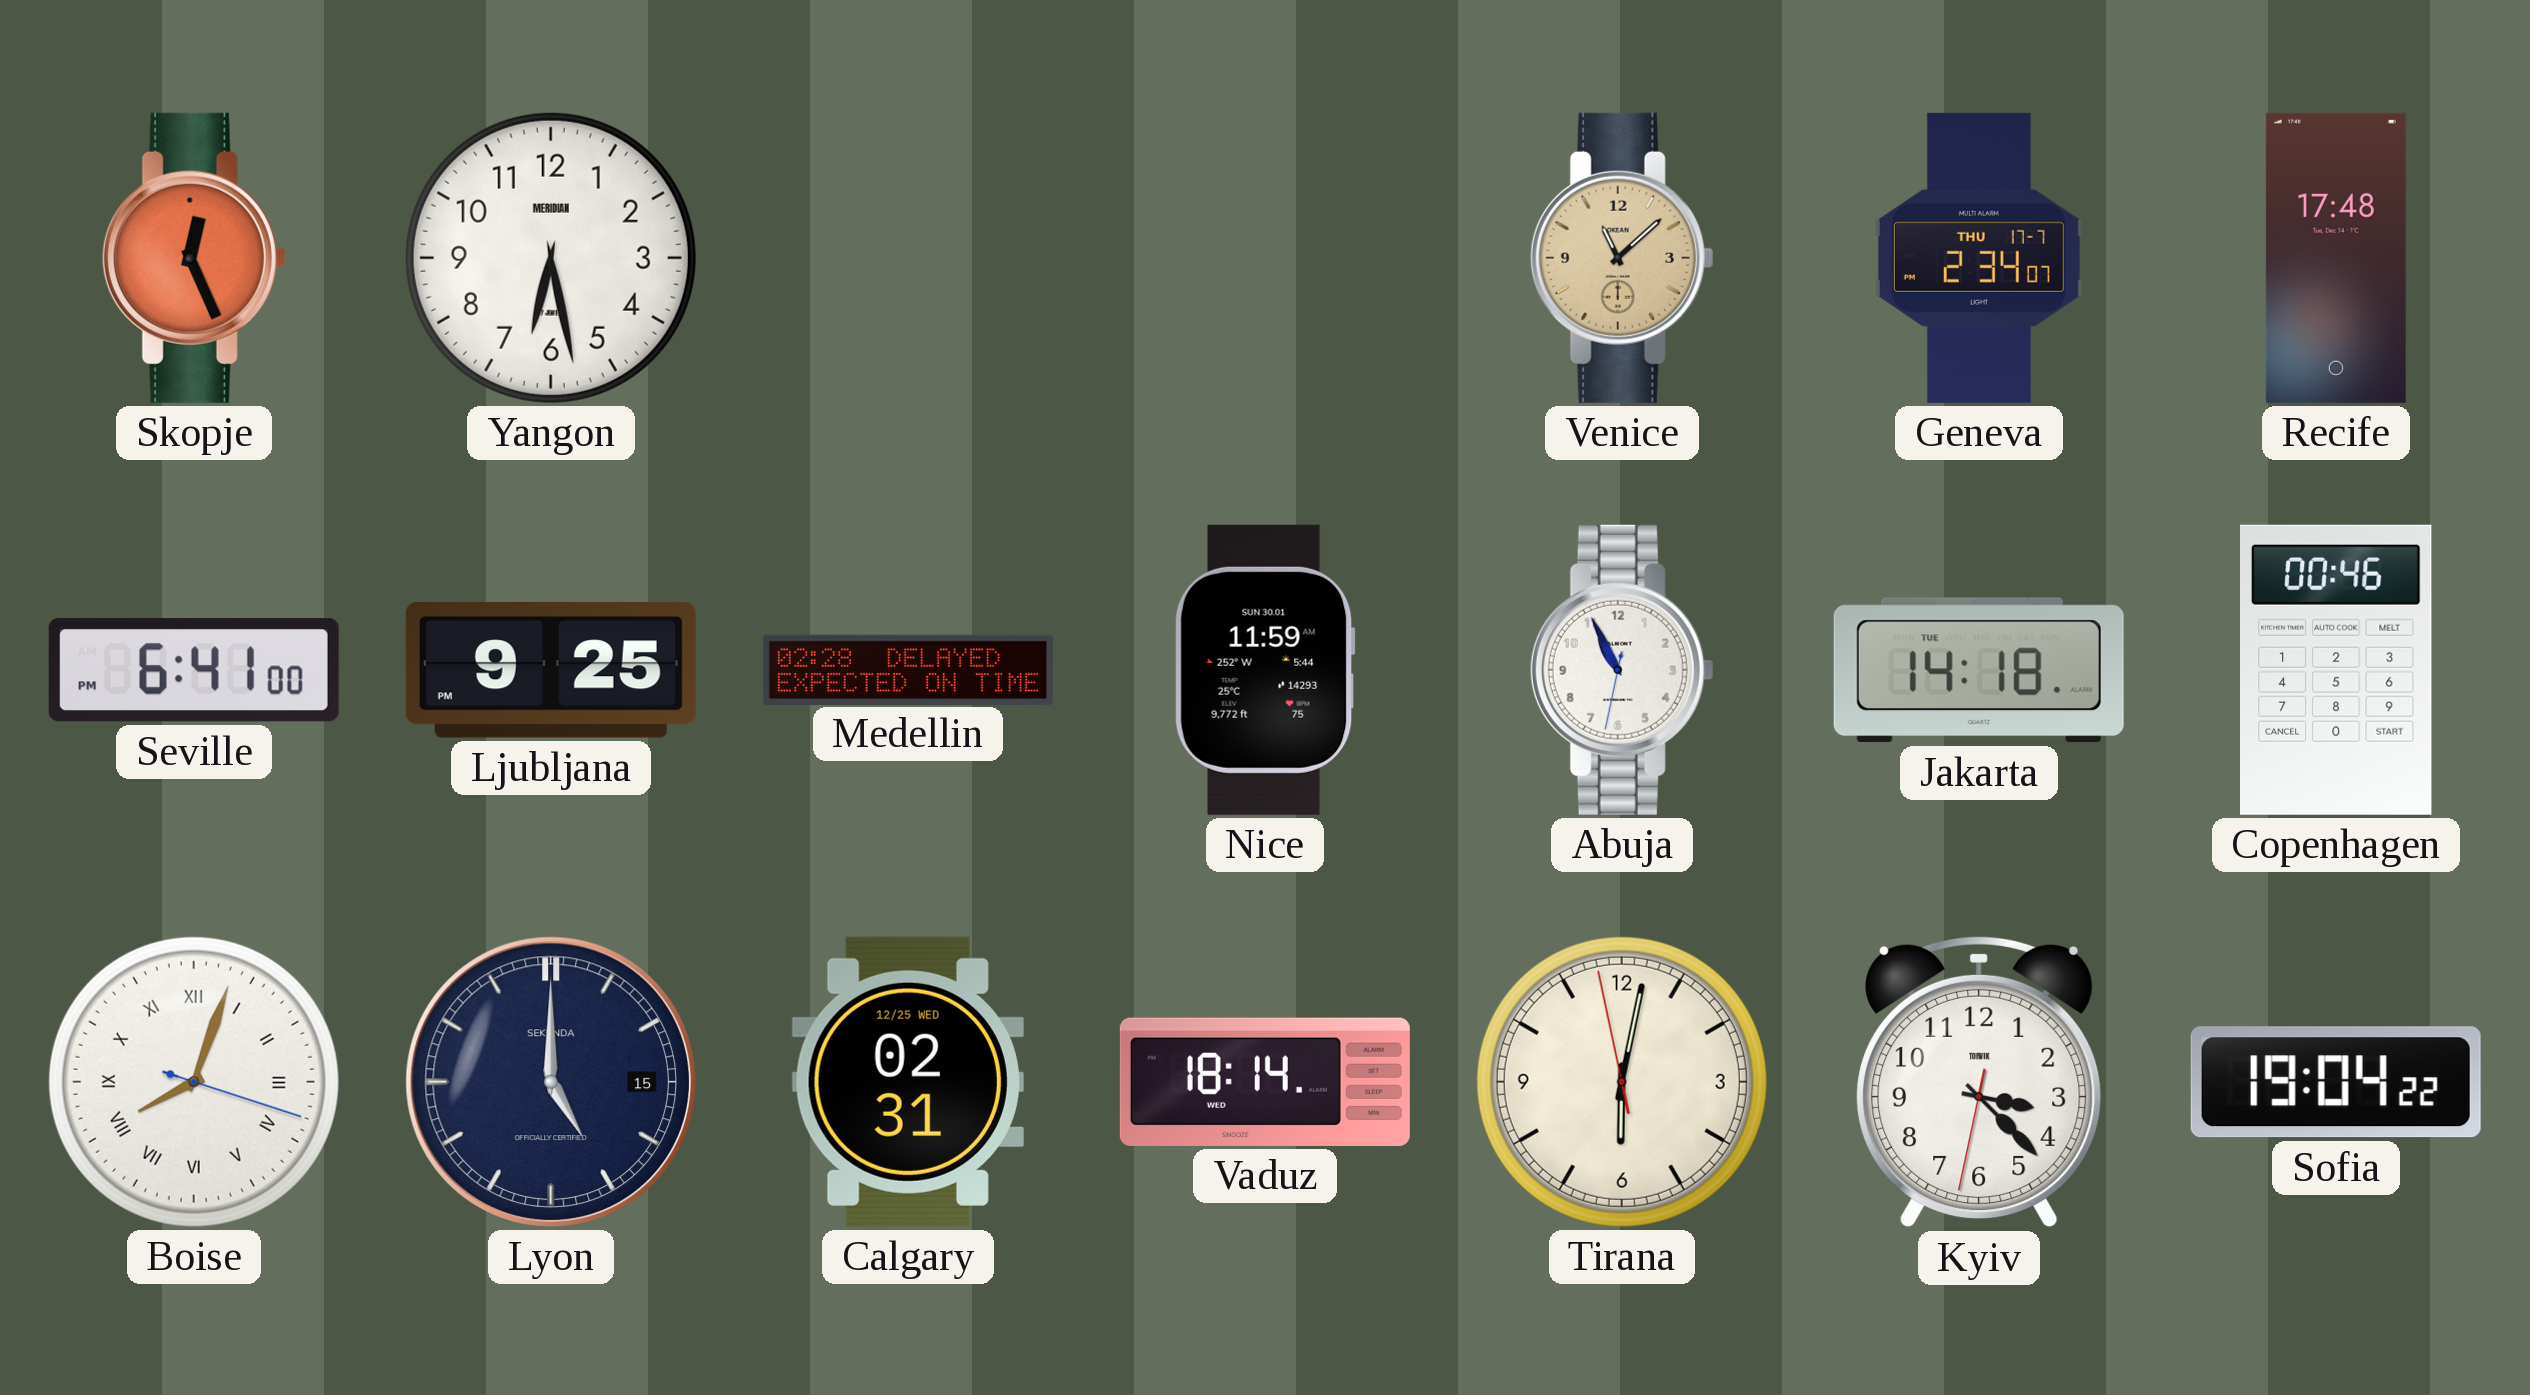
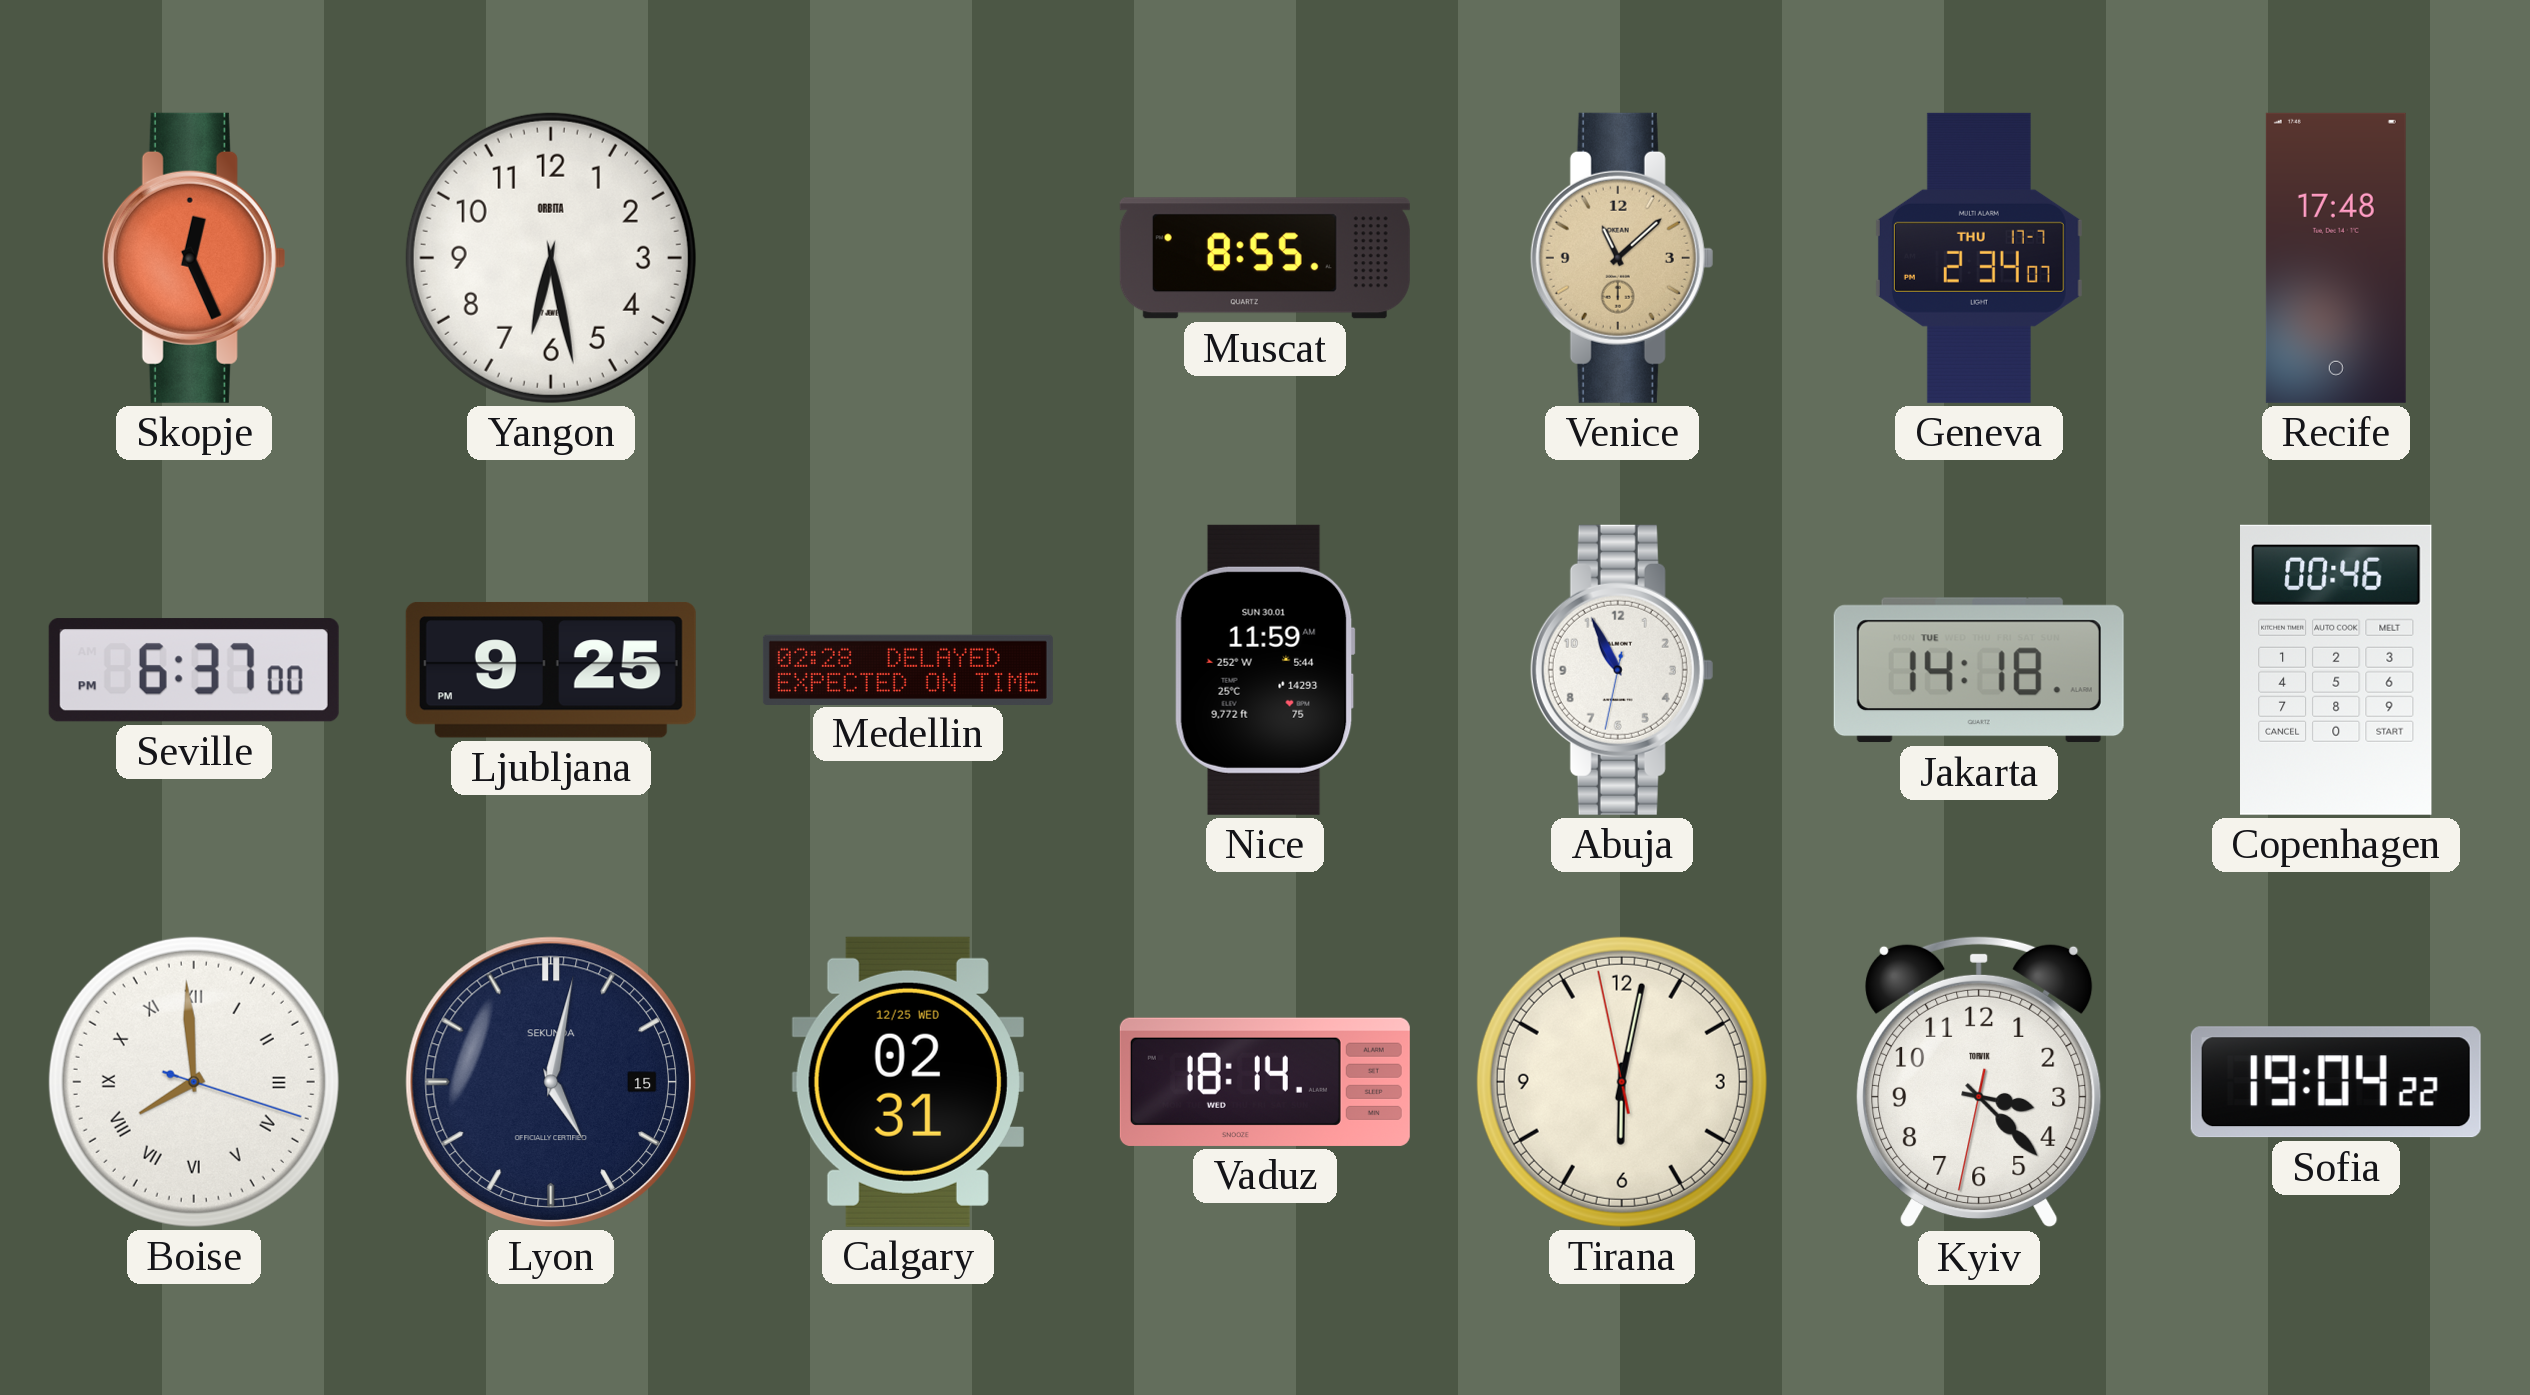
Yangon brand: MERIDIAN -> ORBITA (551, 258)
Muscat: none -> 8:55 (1265, 258)
Seville: 6:41 -> 6:37 (194, 670)
Boise: 8:03 -> 7:59 (194, 1082)
Lyon: 5:00 -> 5:02 (551, 1082)
